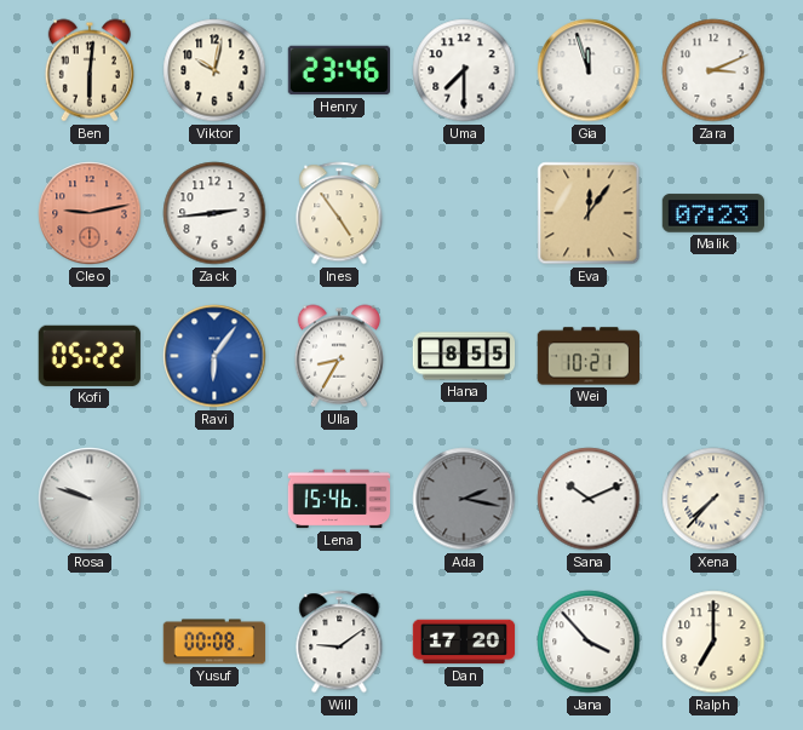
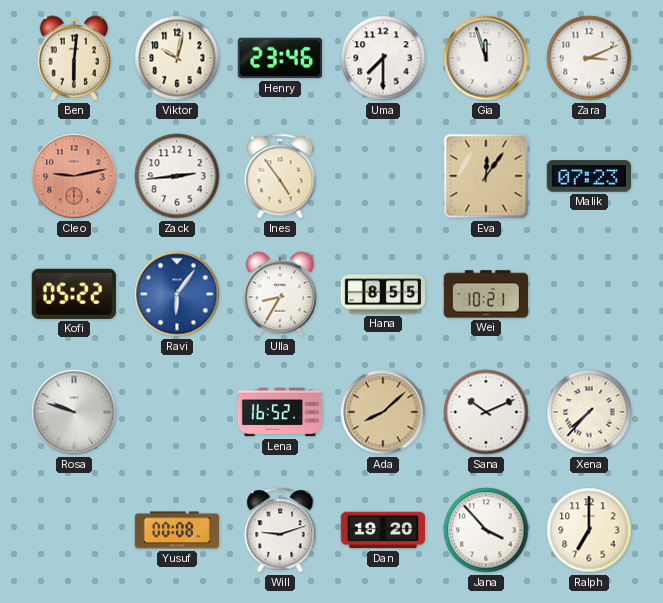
Lena: 15:46 -> 16:52 (280, 412)
Ada: 2:17 -> 8:08 (383, 412)
Ada dial: grey -> champagne (383, 412)
Will: 9:09 -> 9:12 (280, 530)
Dan: 17:20 -> 19:20 (383, 530)
